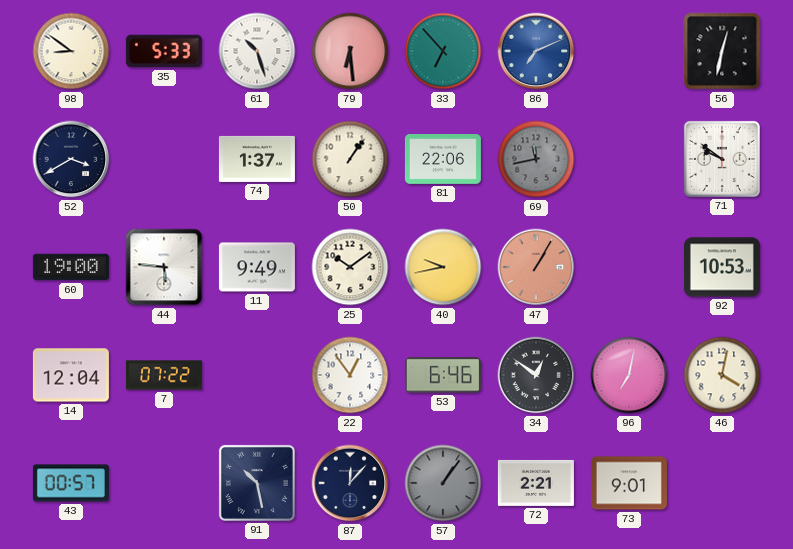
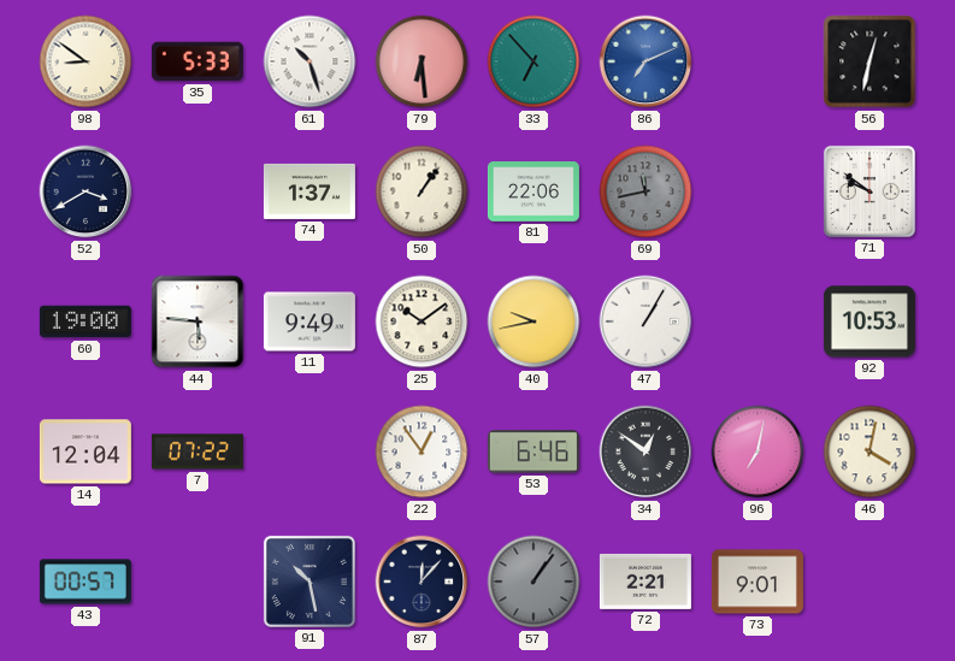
47 dial: salmon -> white (645, 321)
